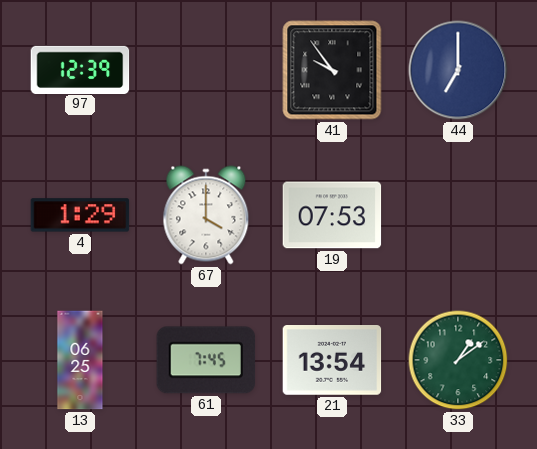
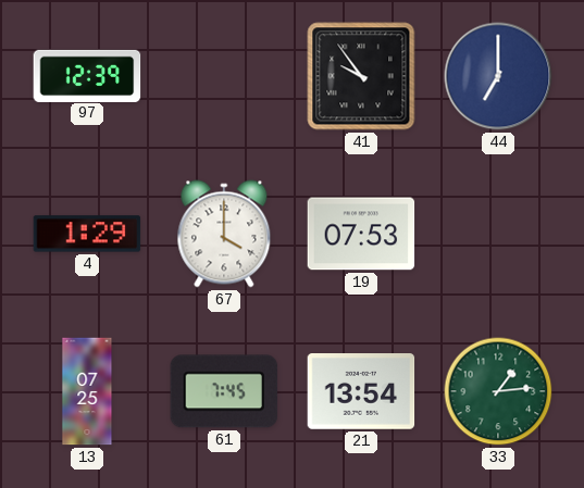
13: 06:25 -> 07:25 (87, 391)
33: 1:09 -> 1:14 (498, 391)
